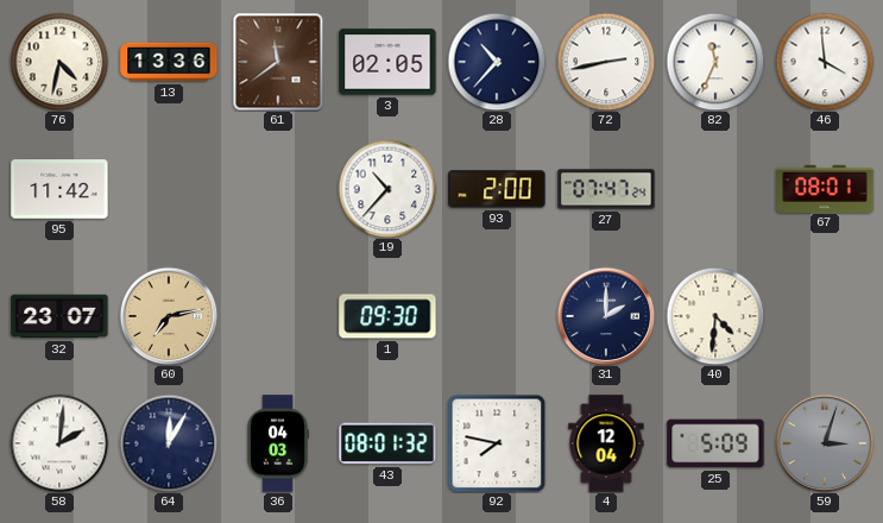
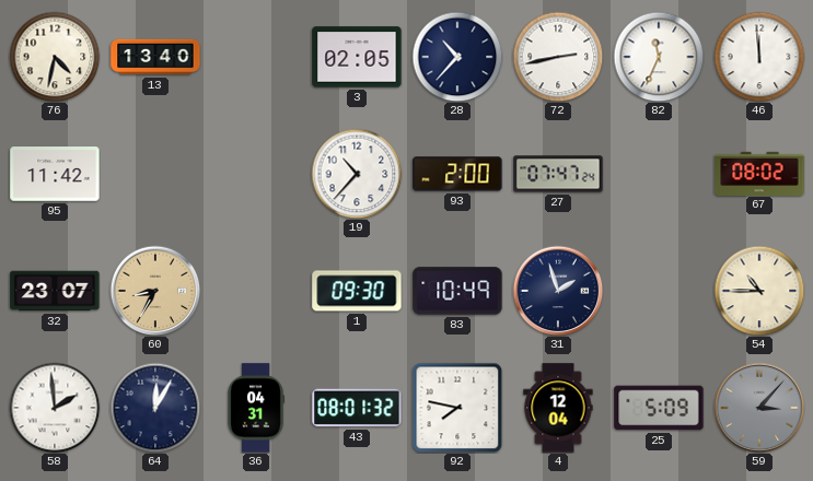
13: 13:36 -> 13:40 (155, 57)
61: 11:39 -> none (278, 62)
46: 3:59 -> 11:59 (759, 57)
67: 08:01 -> 08:02 (759, 173)
60: 7:13 -> 8:35 (155, 291)
83: none -> 10:49 (457, 291)
31: 2:00 -> 1:57 (558, 291)
40: 4:31 -> none (715, 316)
54: none -> 10:45 (759, 291)
58: 2:01 -> 1:59 (55, 408)
36: 04:03 -> 04:31 (256, 408)
59: 3:03 -> 3:07 (759, 408)
